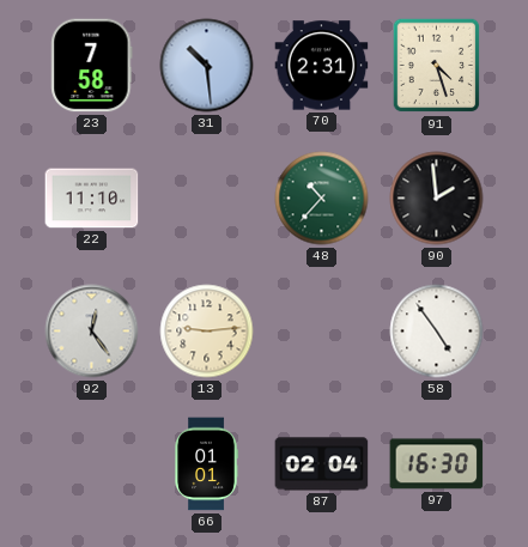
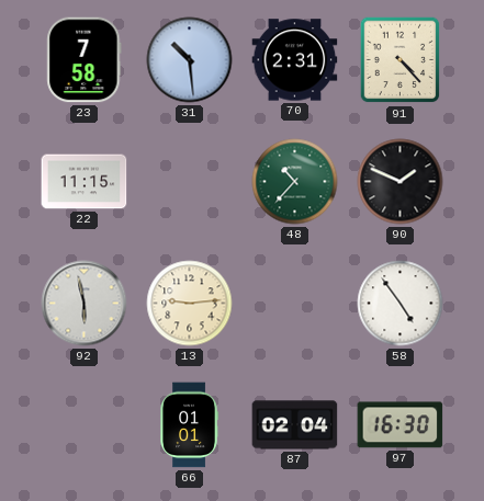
91: 4:27 -> 4:23 (401, 60)
22: 11:10 -> 11:15 (85, 182)
90: 1:59 -> 1:49 (401, 182)
92: 12:24 -> 5:58 (85, 304)
